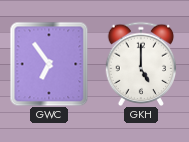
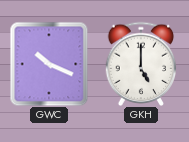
GWC: 6:54 -> 10:19 (49, 64)
